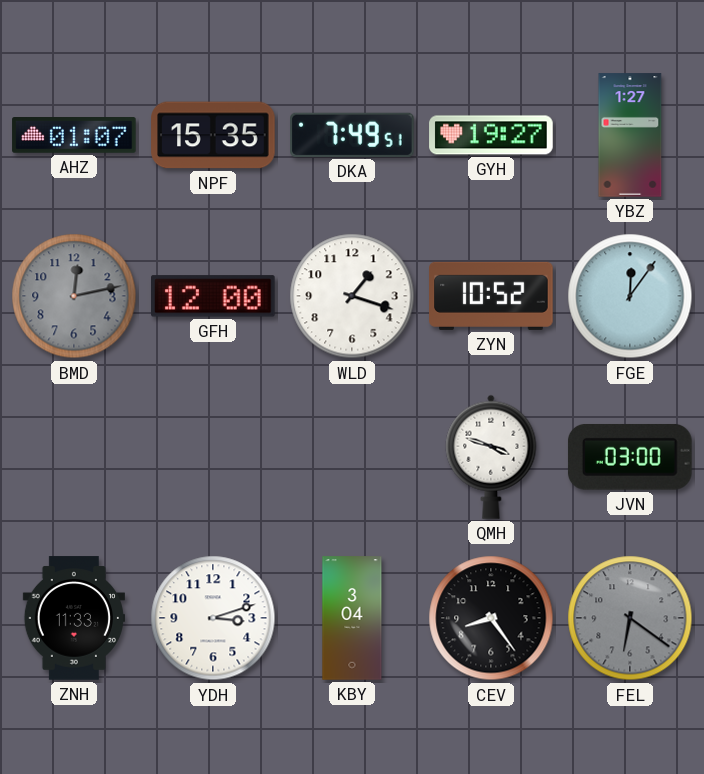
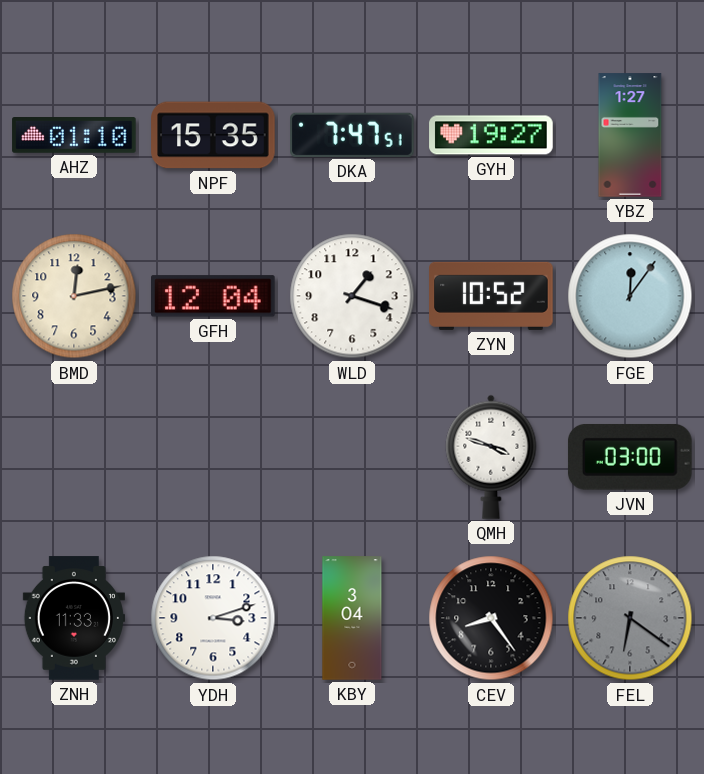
AHZ: 01:07 -> 01:10 (74, 136)
DKA: 7:49 -> 7:47 (352, 135)
BMD dial: grey -> cream (74, 296)
GFH: 12:00 -> 12:04 (214, 296)
